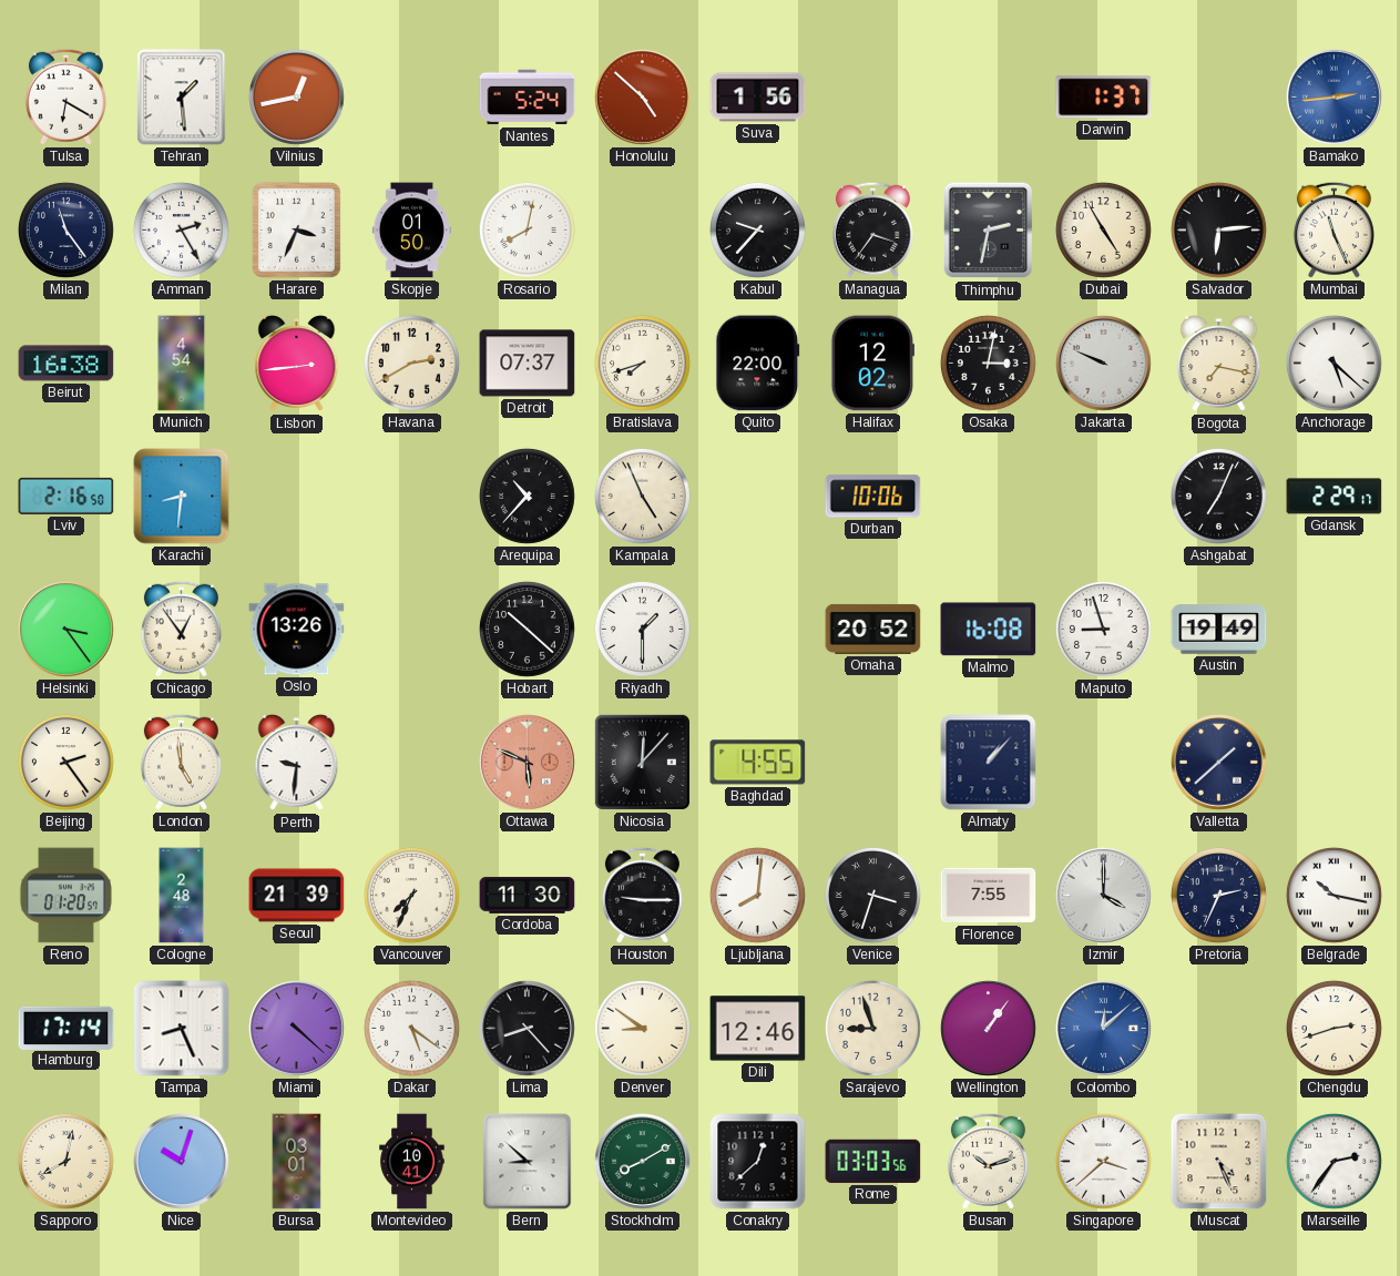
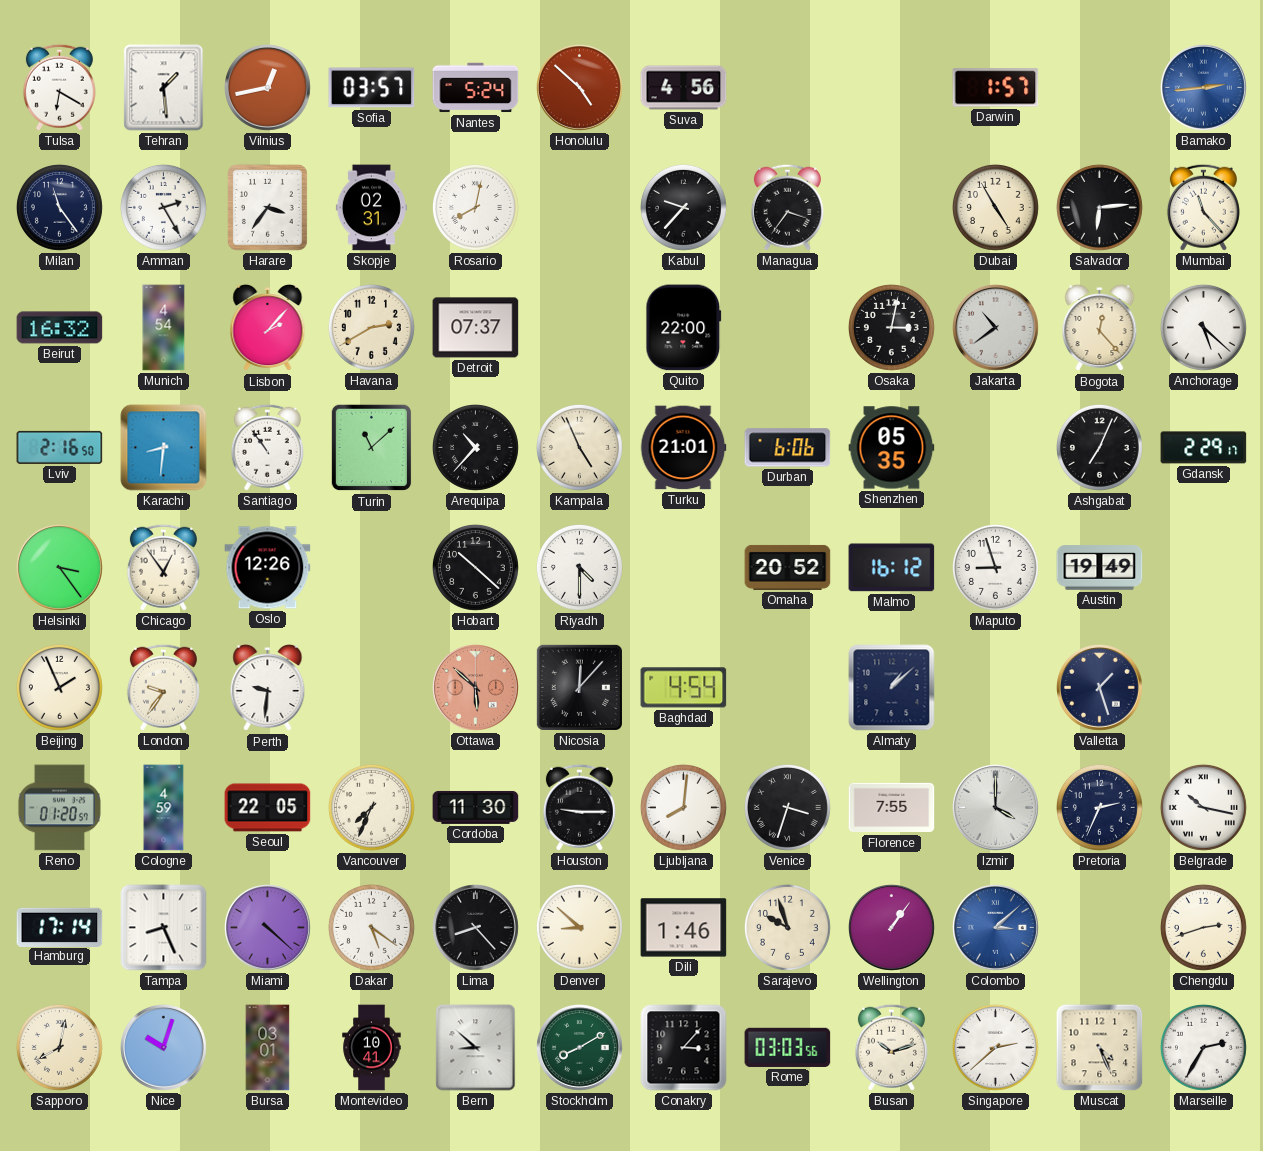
Sofia: none -> 03:57 (372, 88)
Suva: 1:56 -> 4:56 (684, 88)
Darwin: 1:37 -> 1:57 (996, 88)
Harare: 3:34 -> 3:36 (267, 207)
Skopje: 01:50 -> 02:31 (371, 208)
Thimphu: 2:32 -> none (989, 231)
Mumbai: 11:26 -> 11:23 (1203, 207)
Beirut: 16:38 -> 16:32 (60, 328)
Lisbon: 2:44 -> 2:07 (268, 328)
Bratislava: 7:42 -> none (642, 363)
Halifax: 12:02 -> none (872, 364)
Jakarta: 9:49 -> 10:39 (996, 328)
Bogota: 7:17 -> 12:23 (1100, 328)
Santiago: none -> 10:54 (267, 447)
Turin: none -> 11:08 (372, 448)
Turku: none -> 21:01 (683, 448)
Durban: 10:06 -> 6:06 (788, 448)
Shenzhen: none -> 05:35 (892, 448)
Oslo: 13:26 -> 12:26 (268, 568)
Riyadh: 1:30 -> 4:30 (579, 567)
Malmo: 16:08 -> 16:12 (892, 568)
Beijing: 2:24 -> 1:56 (59, 687)
London: 4:59 -> 9:36 (163, 687)
Ottawa: 5:49 -> 5:52 (476, 688)
Baghdad: 4:55 -> 4:54 (684, 688)
Almaty: 1:07 -> 1:08 (892, 688)
Valletta: 1:38 -> 1:27 (1100, 688)
Cologne: 2:48 -> 4:59 (164, 808)
Seoul: 21:39 -> 22:05 (268, 808)
Denver: 8:51 -> 8:52 (579, 927)
Dili: 12:46 -> 1:46 (684, 928)
Sarajevo: 8:57 -> 9:57 (787, 927)
Colombo: 12:08 -> 3:08 (996, 928)
Conakry: 12:38 -> 3:07 (684, 1048)
Singapore: 3:38 -> 2:38 (995, 1047)
Marseille: 2:36 -> 2:35 (1203, 1047)
